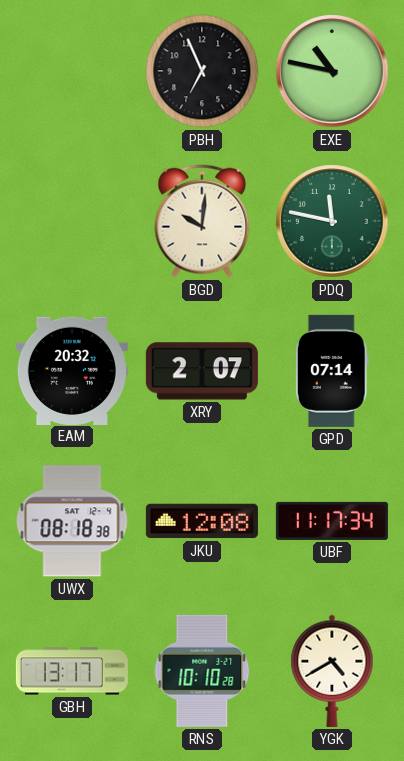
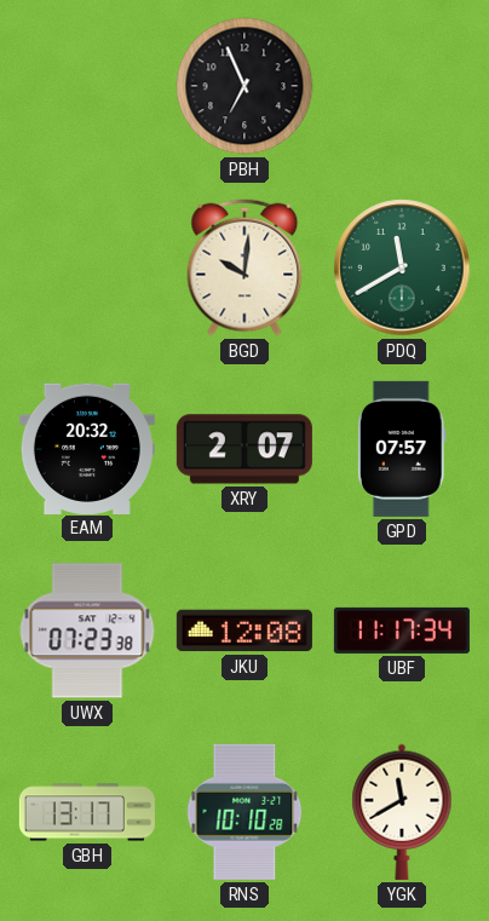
EXE: 10:47 -> none (332, 71)
PDQ: 11:47 -> 11:40 (402, 267)
GPD: 07:14 -> 07:57 (402, 449)
UWX: 08:18 -> 07:23 (87, 631)
YGK: 4:40 -> 11:40 (402, 812)
